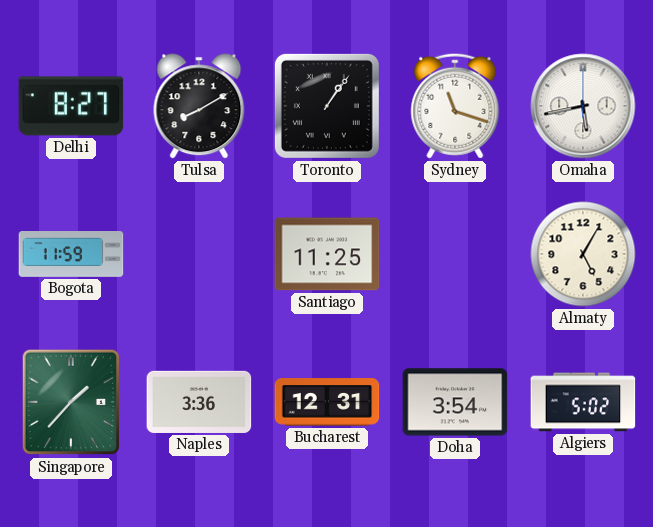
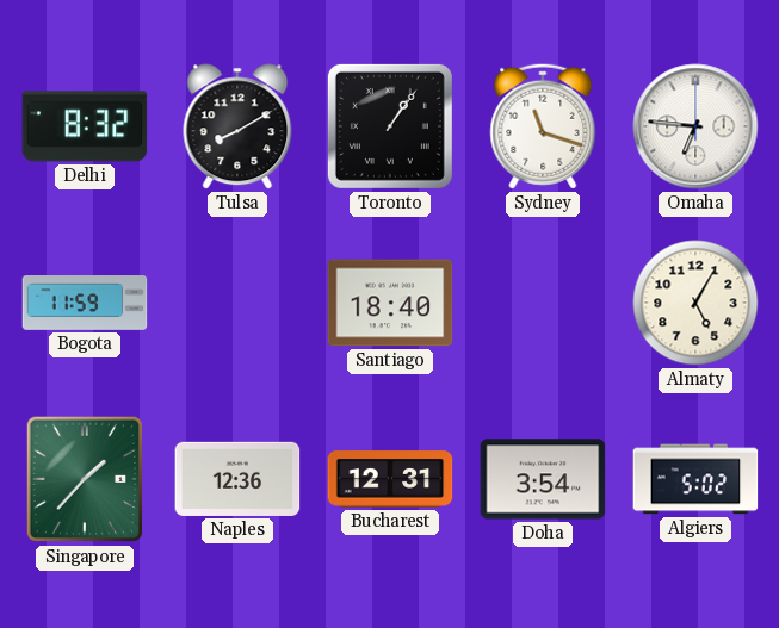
Delhi: 8:27 -> 8:32 (85, 126)
Omaha: 5:43 -> 6:46 (695, 126)
Santiago: 11:25 -> 18:40 (390, 303)
Naples: 3:36 -> 12:36 (237, 479)
